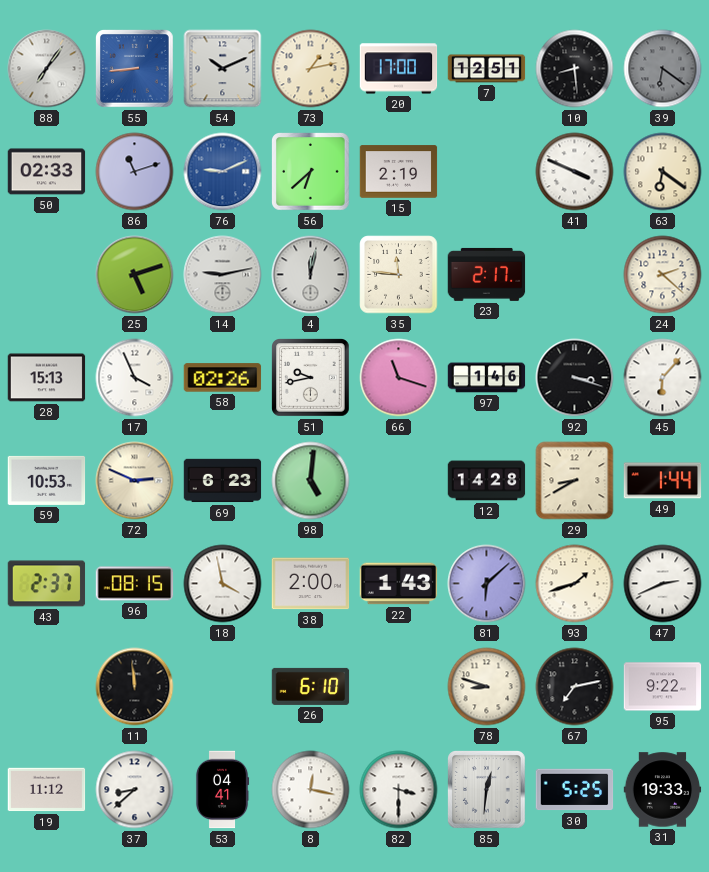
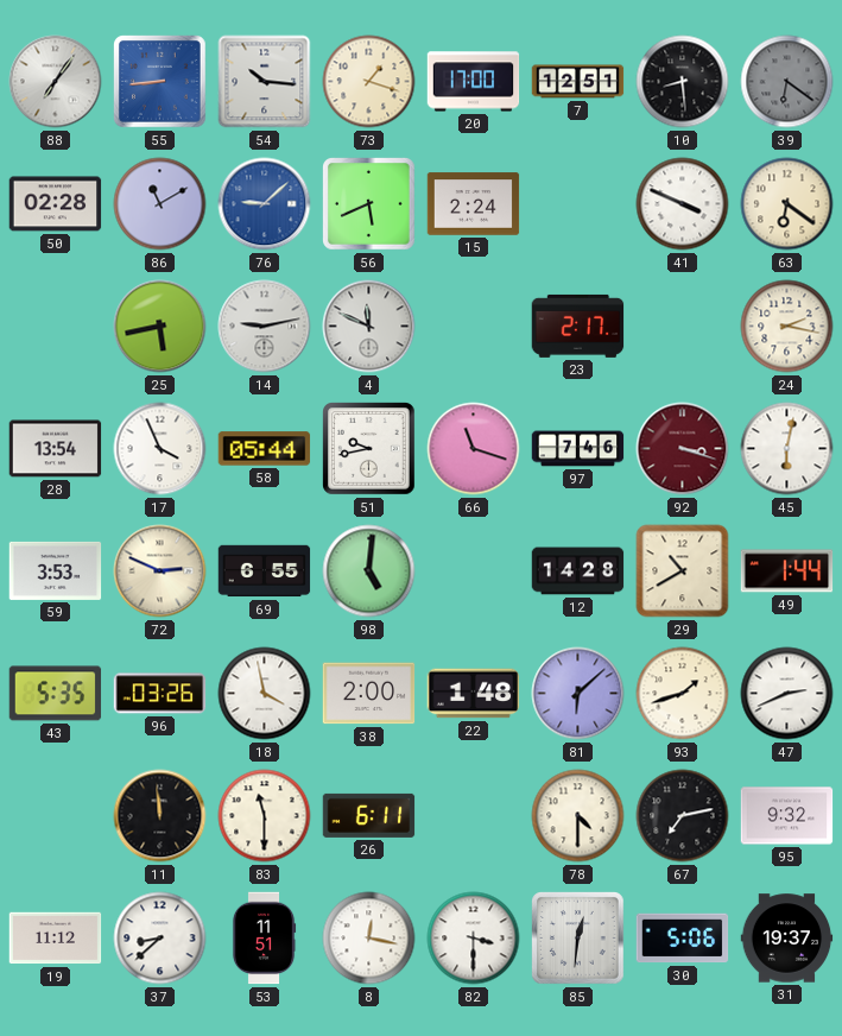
54: 10:11 -> 10:16 (265, 82)
73: 1:13 -> 1:18 (369, 82)
50: 02:33 -> 02:28 (56, 204)
86: 11:12 -> 11:10 (160, 204)
76: 9:11 -> 9:08 (265, 204)
56: 6:38 -> 5:41 (369, 204)
15: 2:19 -> 2:24 (474, 204)
25: 5:12 -> 5:43 (160, 327)
4: 12:02 -> 11:49 (369, 327)
35: 11:46 -> none (399, 275)
24: 2:22 -> 2:17 (787, 327)
28: 15:13 -> 13:54 (56, 449)
58: 02:26 -> 05:44 (265, 449)
97: 1:46 -> 7:46 (578, 449)
92 dial: black -> burgundy (683, 449)
45: 6:07 -> 6:02 (787, 449)
59: 10:53 -> 3:53 (56, 570)
69: 6:23 -> 6:55 (265, 571)
29: 8:40 -> 10:40 (683, 571)
43: 2:37 -> 5:35 (56, 694)
96: 08:15 -> 03:26 (160, 694)
22: 1:43 -> 1:48 (474, 694)
83: none -> 11:30 (265, 816)
26: 6:10 -> 6:11 (369, 815)
78: 8:48 -> 4:30 (578, 816)
95: 9:22 -> 9:32 (787, 816)
53: 04:41 -> 11:51 (264, 939)
30: 5:25 -> 5:06 (683, 939)
31: 19:33 -> 19:37 (787, 939)
